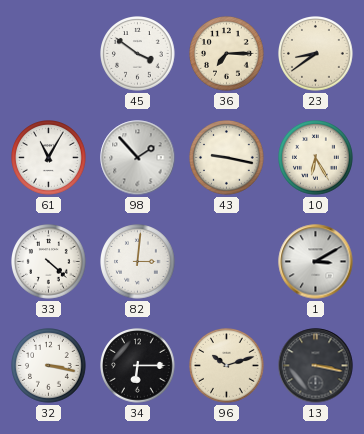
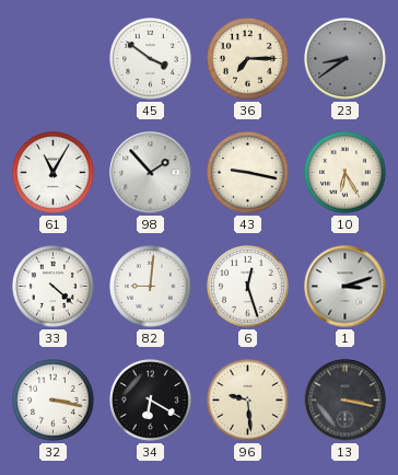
23 dial: cream -> grey (346, 59)
82: 3:01 -> 9:01 (151, 287)
6: none -> 12:27 (248, 287)
1: 3:10 -> 3:12 (346, 287)
34: 6:15 -> 6:20 (151, 401)
96: 10:12 -> 9:29 (248, 401)
